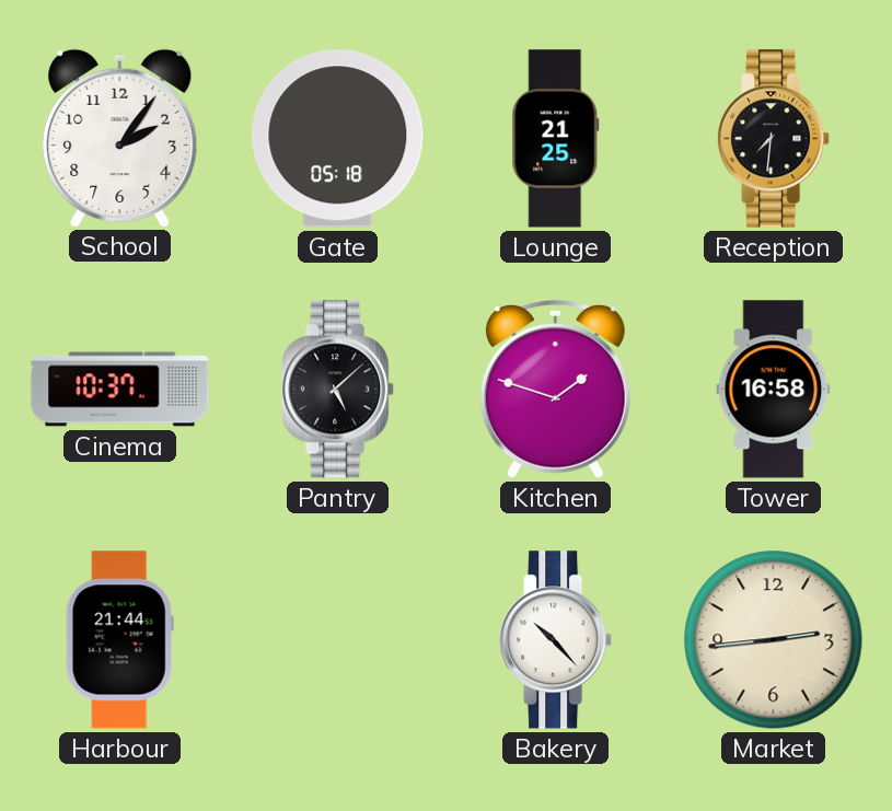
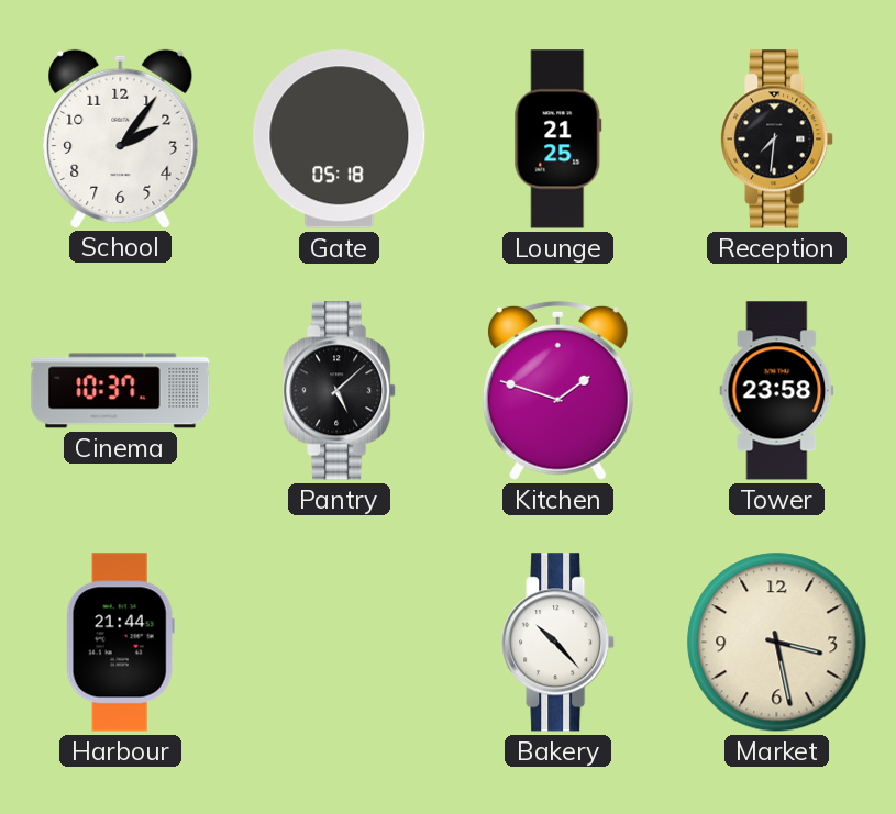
Tower: 16:58 -> 23:58 (777, 391)
Market: 2:44 -> 3:28 (777, 643)
